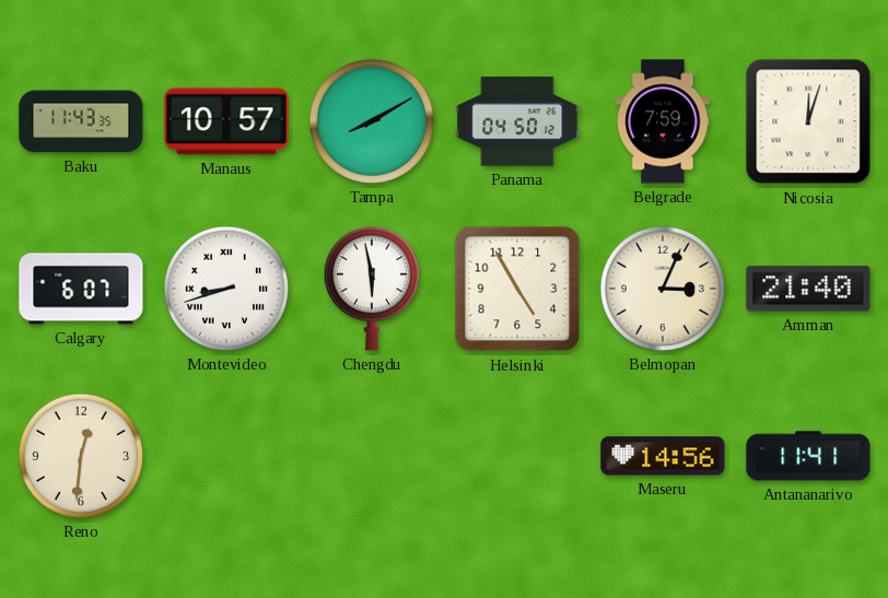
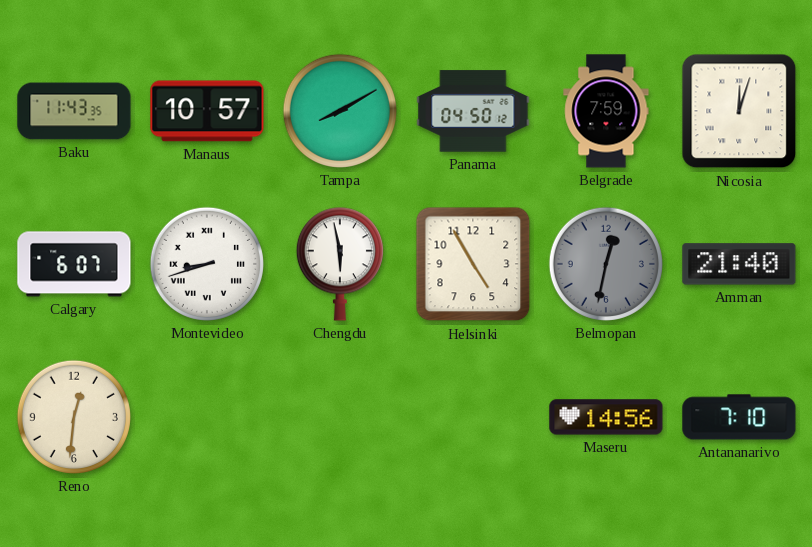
Belmopan: 3:04 -> 12:32 (606, 264)
Belmopan dial: cream -> grey (606, 264)
Antananarivo: 11:41 -> 7:10 (739, 417)
